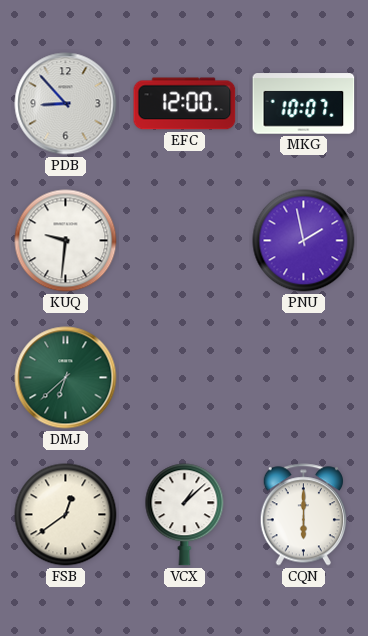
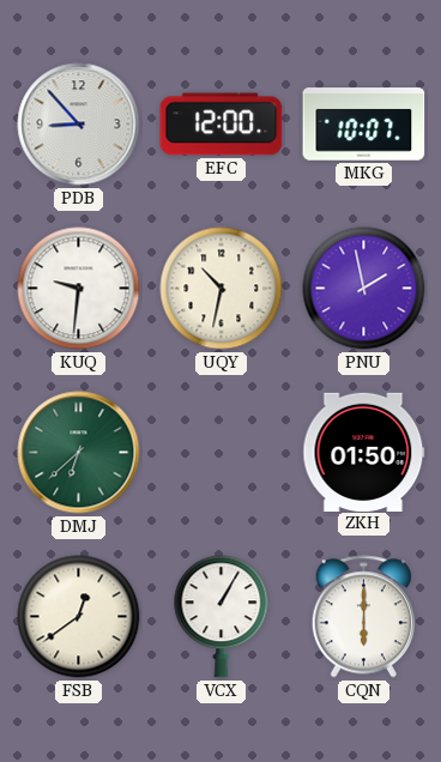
UQY: none -> 10:32 (222, 289)
ZKH: none -> 01:50 (364, 452)
VCX: 1:08 -> 1:05 (222, 617)
